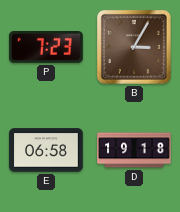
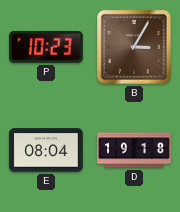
P: 7:23 -> 10:23 (46, 47)
E: 06:58 -> 08:04 (46, 150)
